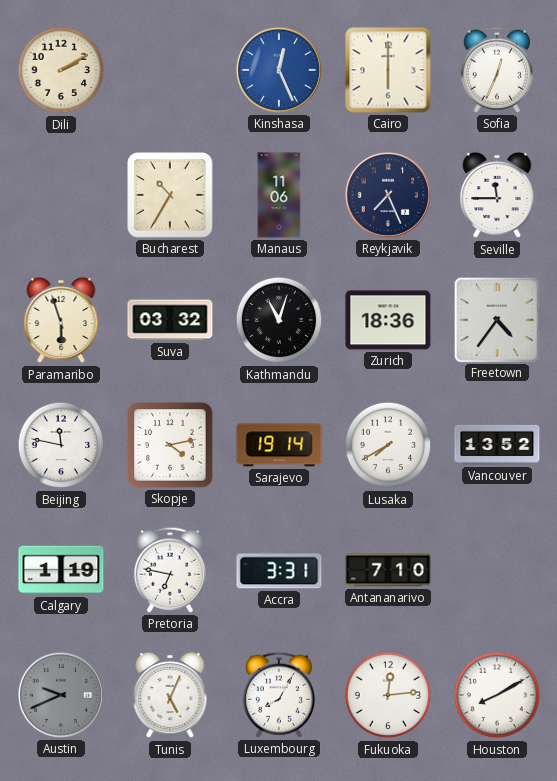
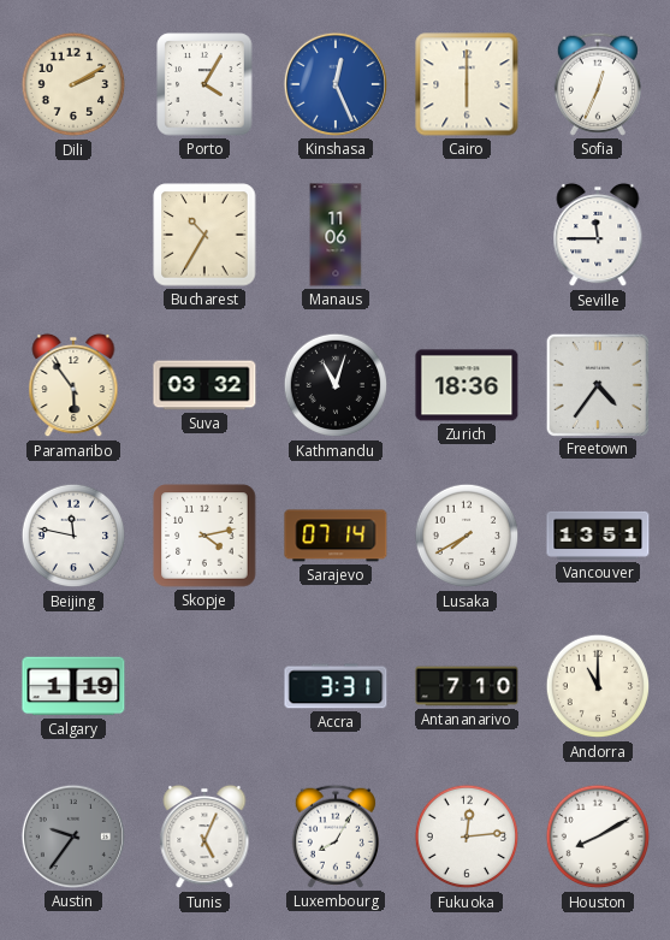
Porto: none -> 4:05 (204, 84)
Reykjavik: 7:26 -> none (388, 195)
Paramaribo: 5:57 -> 5:54 (73, 385)
Sarajevo: 19:14 -> 07:14 (336, 536)
Vancouver: 13:52 -> 13:51 (598, 536)
Pretoria: 6:47 -> none (170, 570)
Andorra: none -> 11:00 (598, 686)
Austin: 9:41 -> 9:36 (73, 836)
